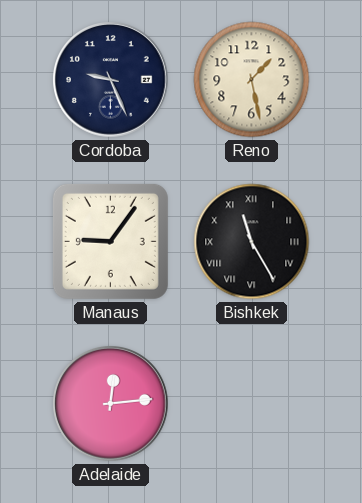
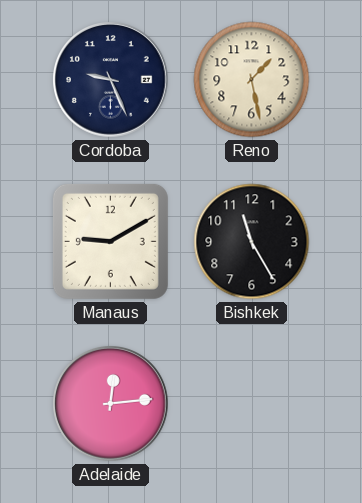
Manaus: 9:06 -> 9:10 (110, 241)
Bishkek numerals: Roman -> Arabic (252, 242)
